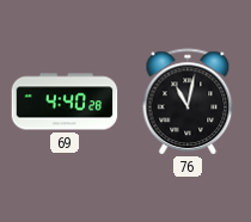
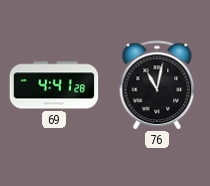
69: 4:40 -> 4:41 (54, 85)
